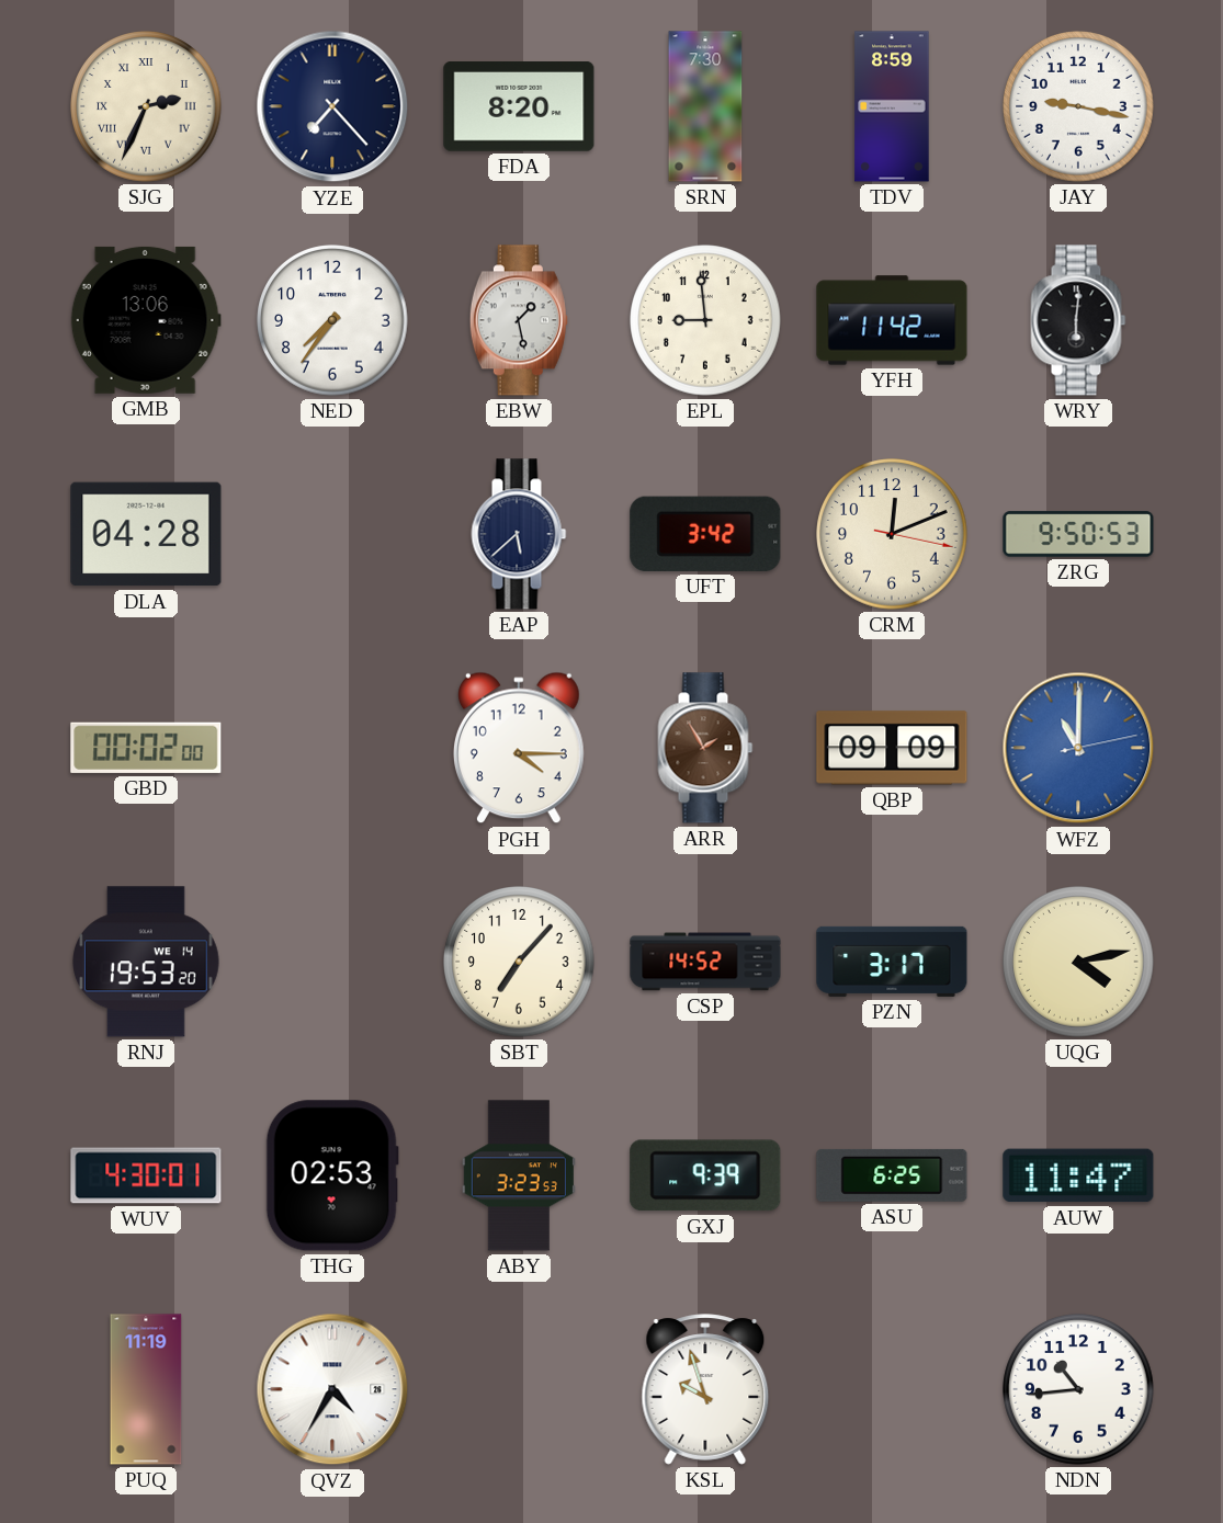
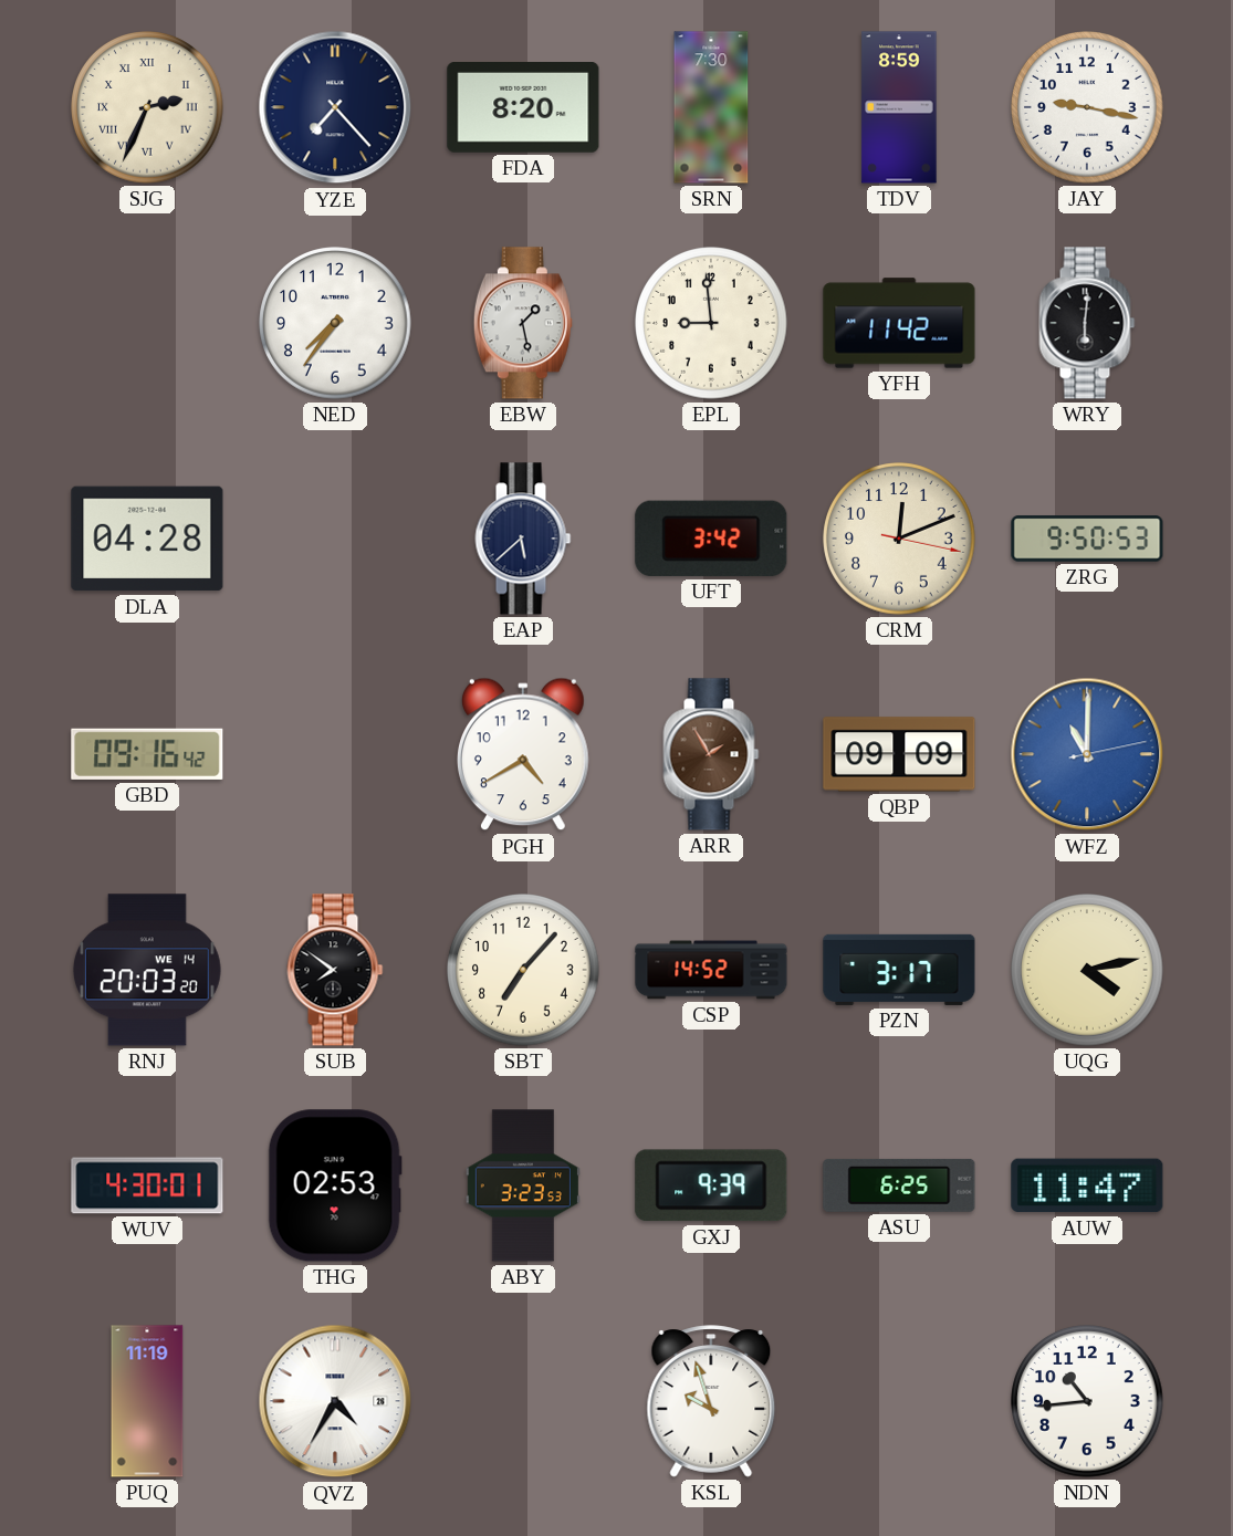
GMB: 13:06 -> none (146, 320)
GBD: 00:02 -> 09:16 (147, 754)
PGH: 4:15 -> 4:40 (523, 754)
RNJ: 19:53 -> 20:03 (147, 970)
SUB: none -> 7:51 (335, 970)
